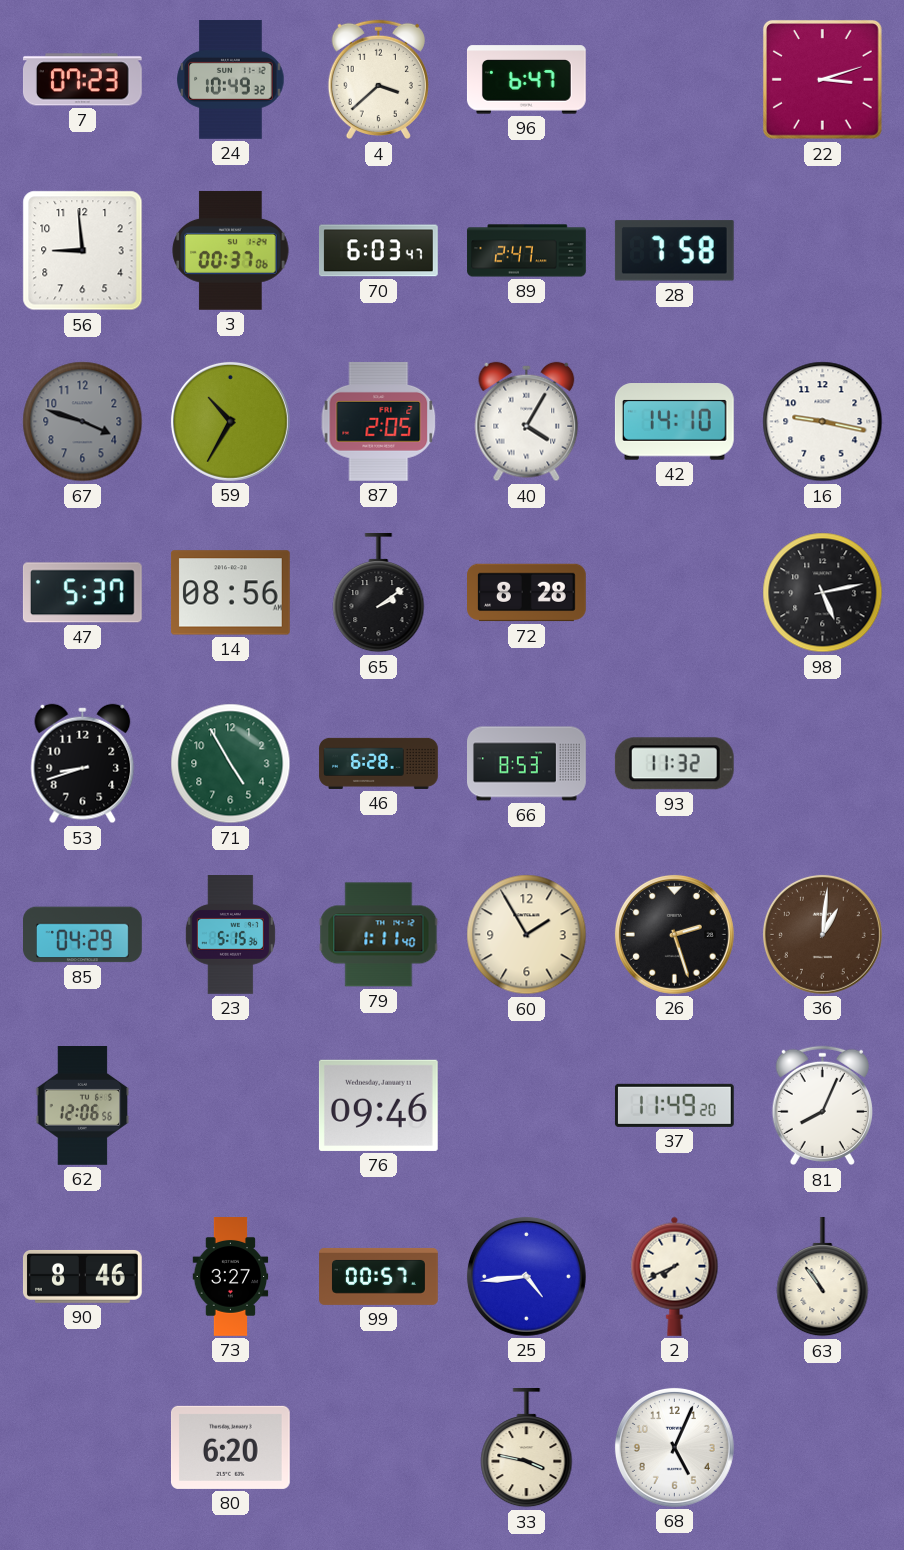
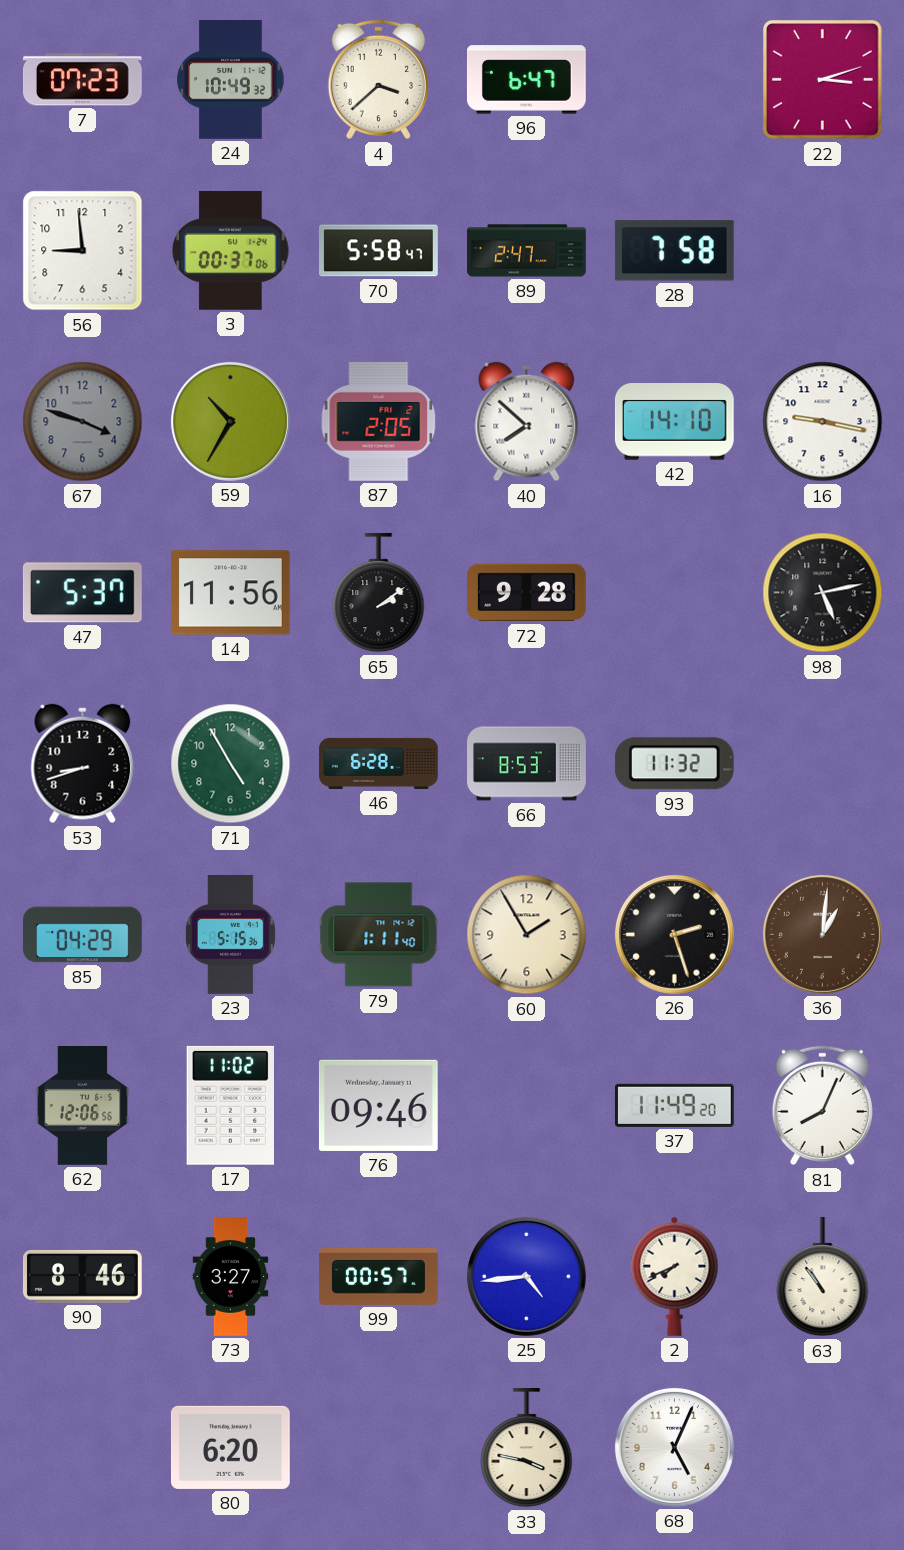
70: 6:03 -> 5:58 (379, 251)
40: 4:05 -> 7:52 (527, 422)
14: 08:56 -> 11:56 (230, 593)
72: 8:28 -> 9:28 (527, 593)
17: none -> 11:02 (230, 1105)
